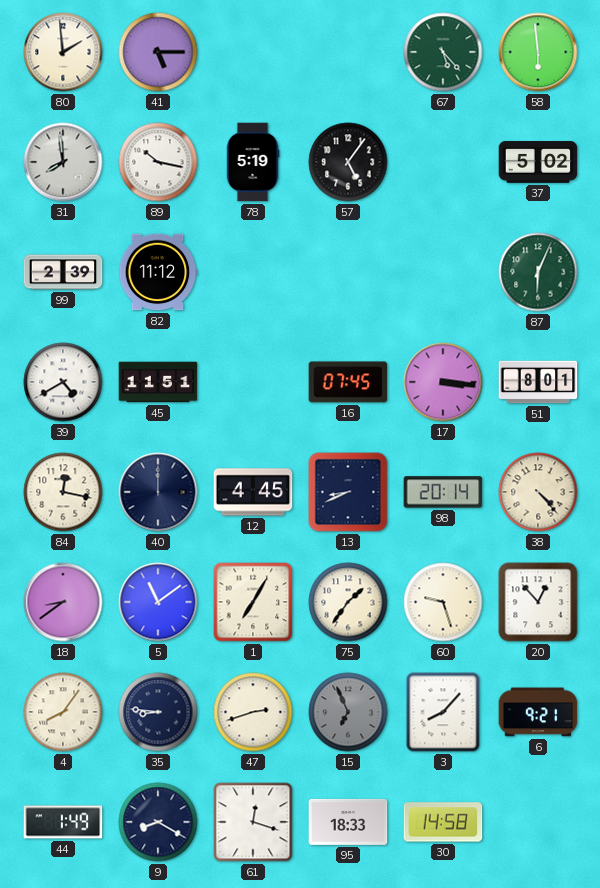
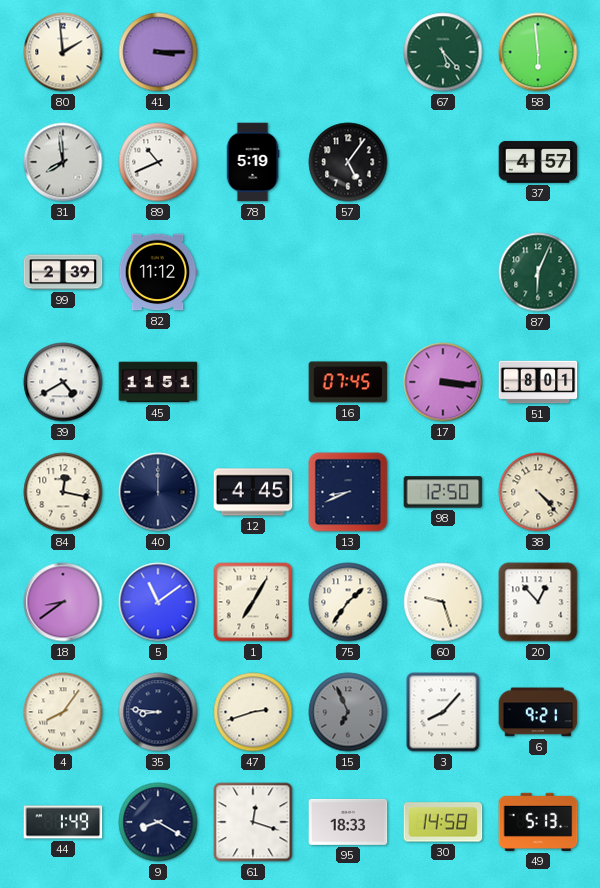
41: 5:15 -> 3:15 (158, 52)
89: 10:17 -> 10:41 (158, 162)
37: 5:02 -> 4:57 (538, 162)
98: 20:14 -> 12:50 (443, 492)
49: none -> 5:13 (538, 822)
